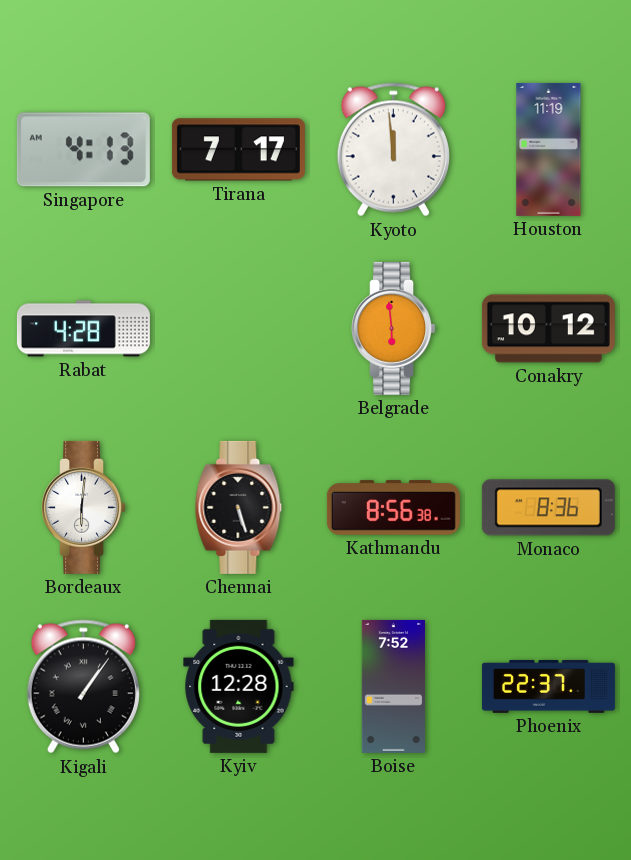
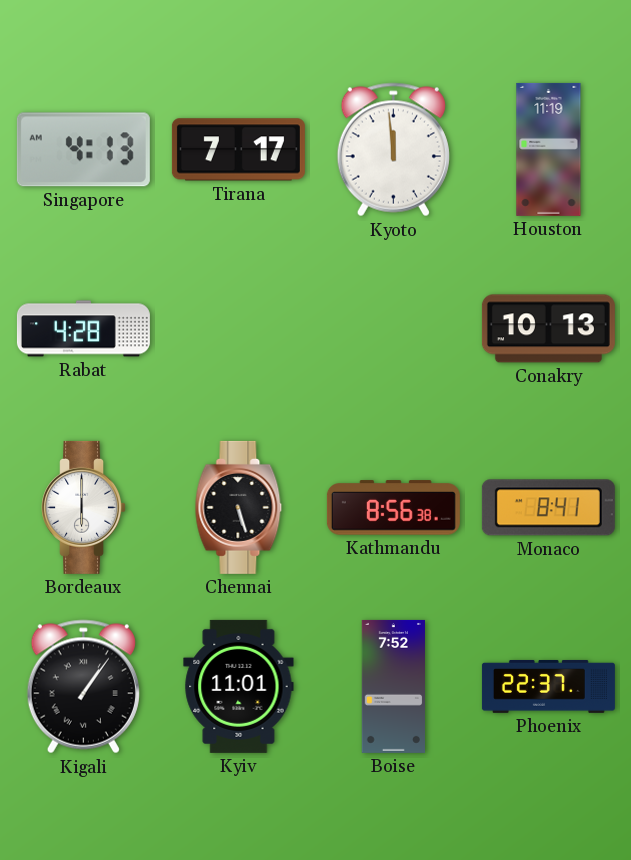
Belgrade: 5:59 -> none (394, 328)
Conakry: 10:12 -> 10:13 (548, 329)
Bordeaux: 6:01 -> 6:00 (84, 507)
Monaco: 8:36 -> 8:41 (548, 508)
Kyiv: 12:28 -> 11:01 (239, 686)
